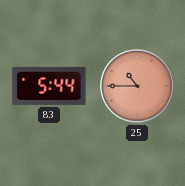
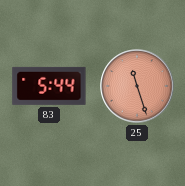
25: 10:45 -> 11:27 (137, 86)
